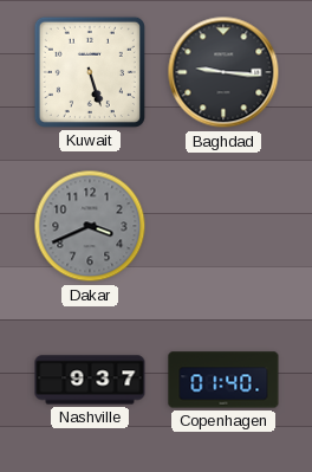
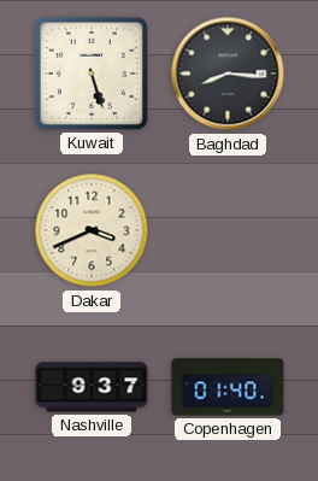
Baghdad: 9:16 -> 8:16 (228, 74)
Dakar dial: grey -> cream (92, 230)
